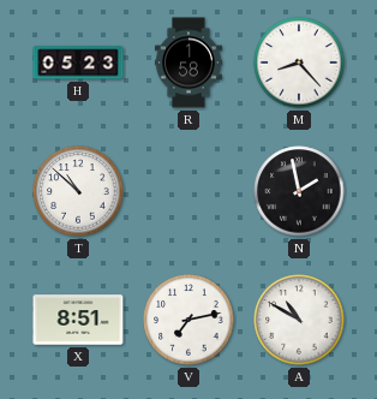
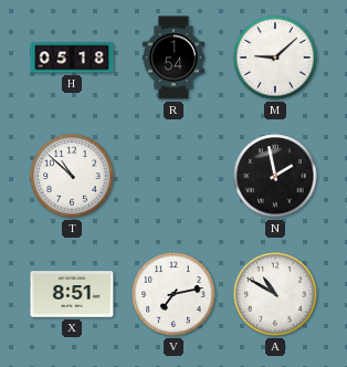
H: 05:23 -> 05:18 (72, 57)
R: 1:58 -> 1:54 (173, 57)
M: 8:23 -> 9:08 (275, 57)
